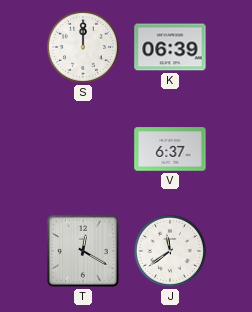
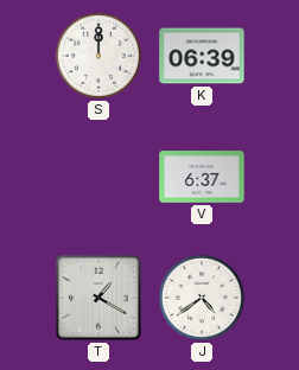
T: 12:20 -> 1:20 (98, 298)
J: 11:39 -> 4:39 (202, 298)
